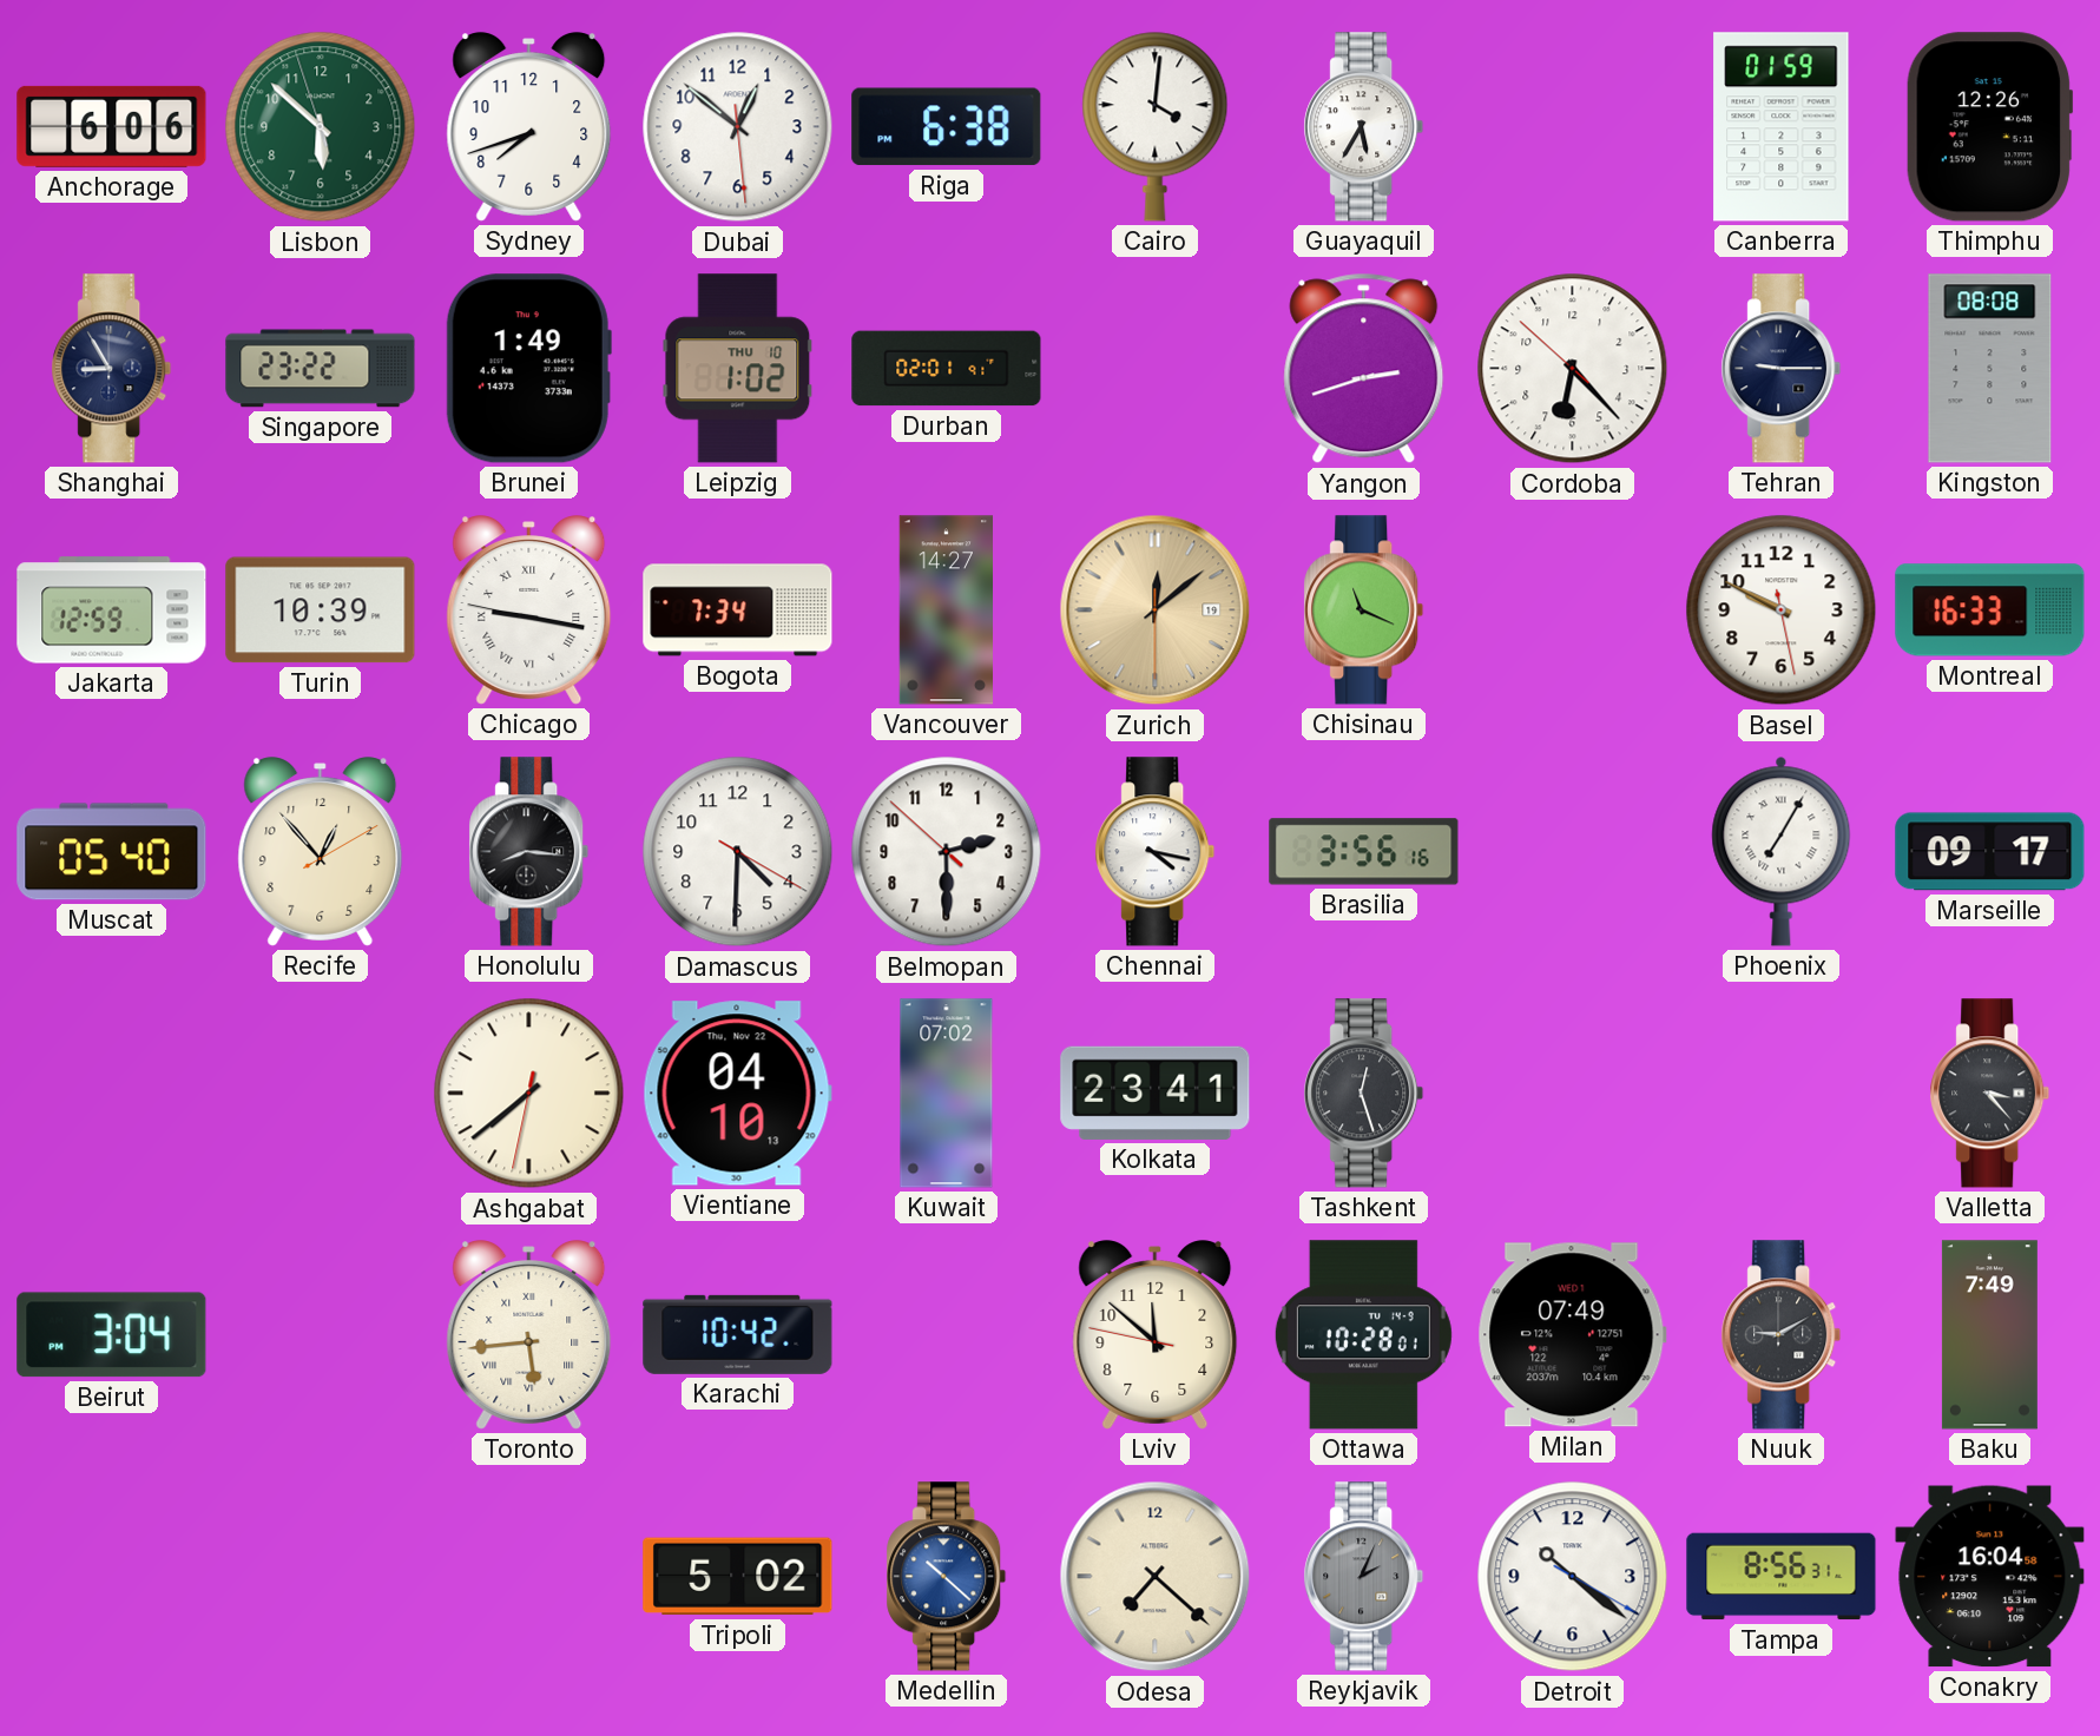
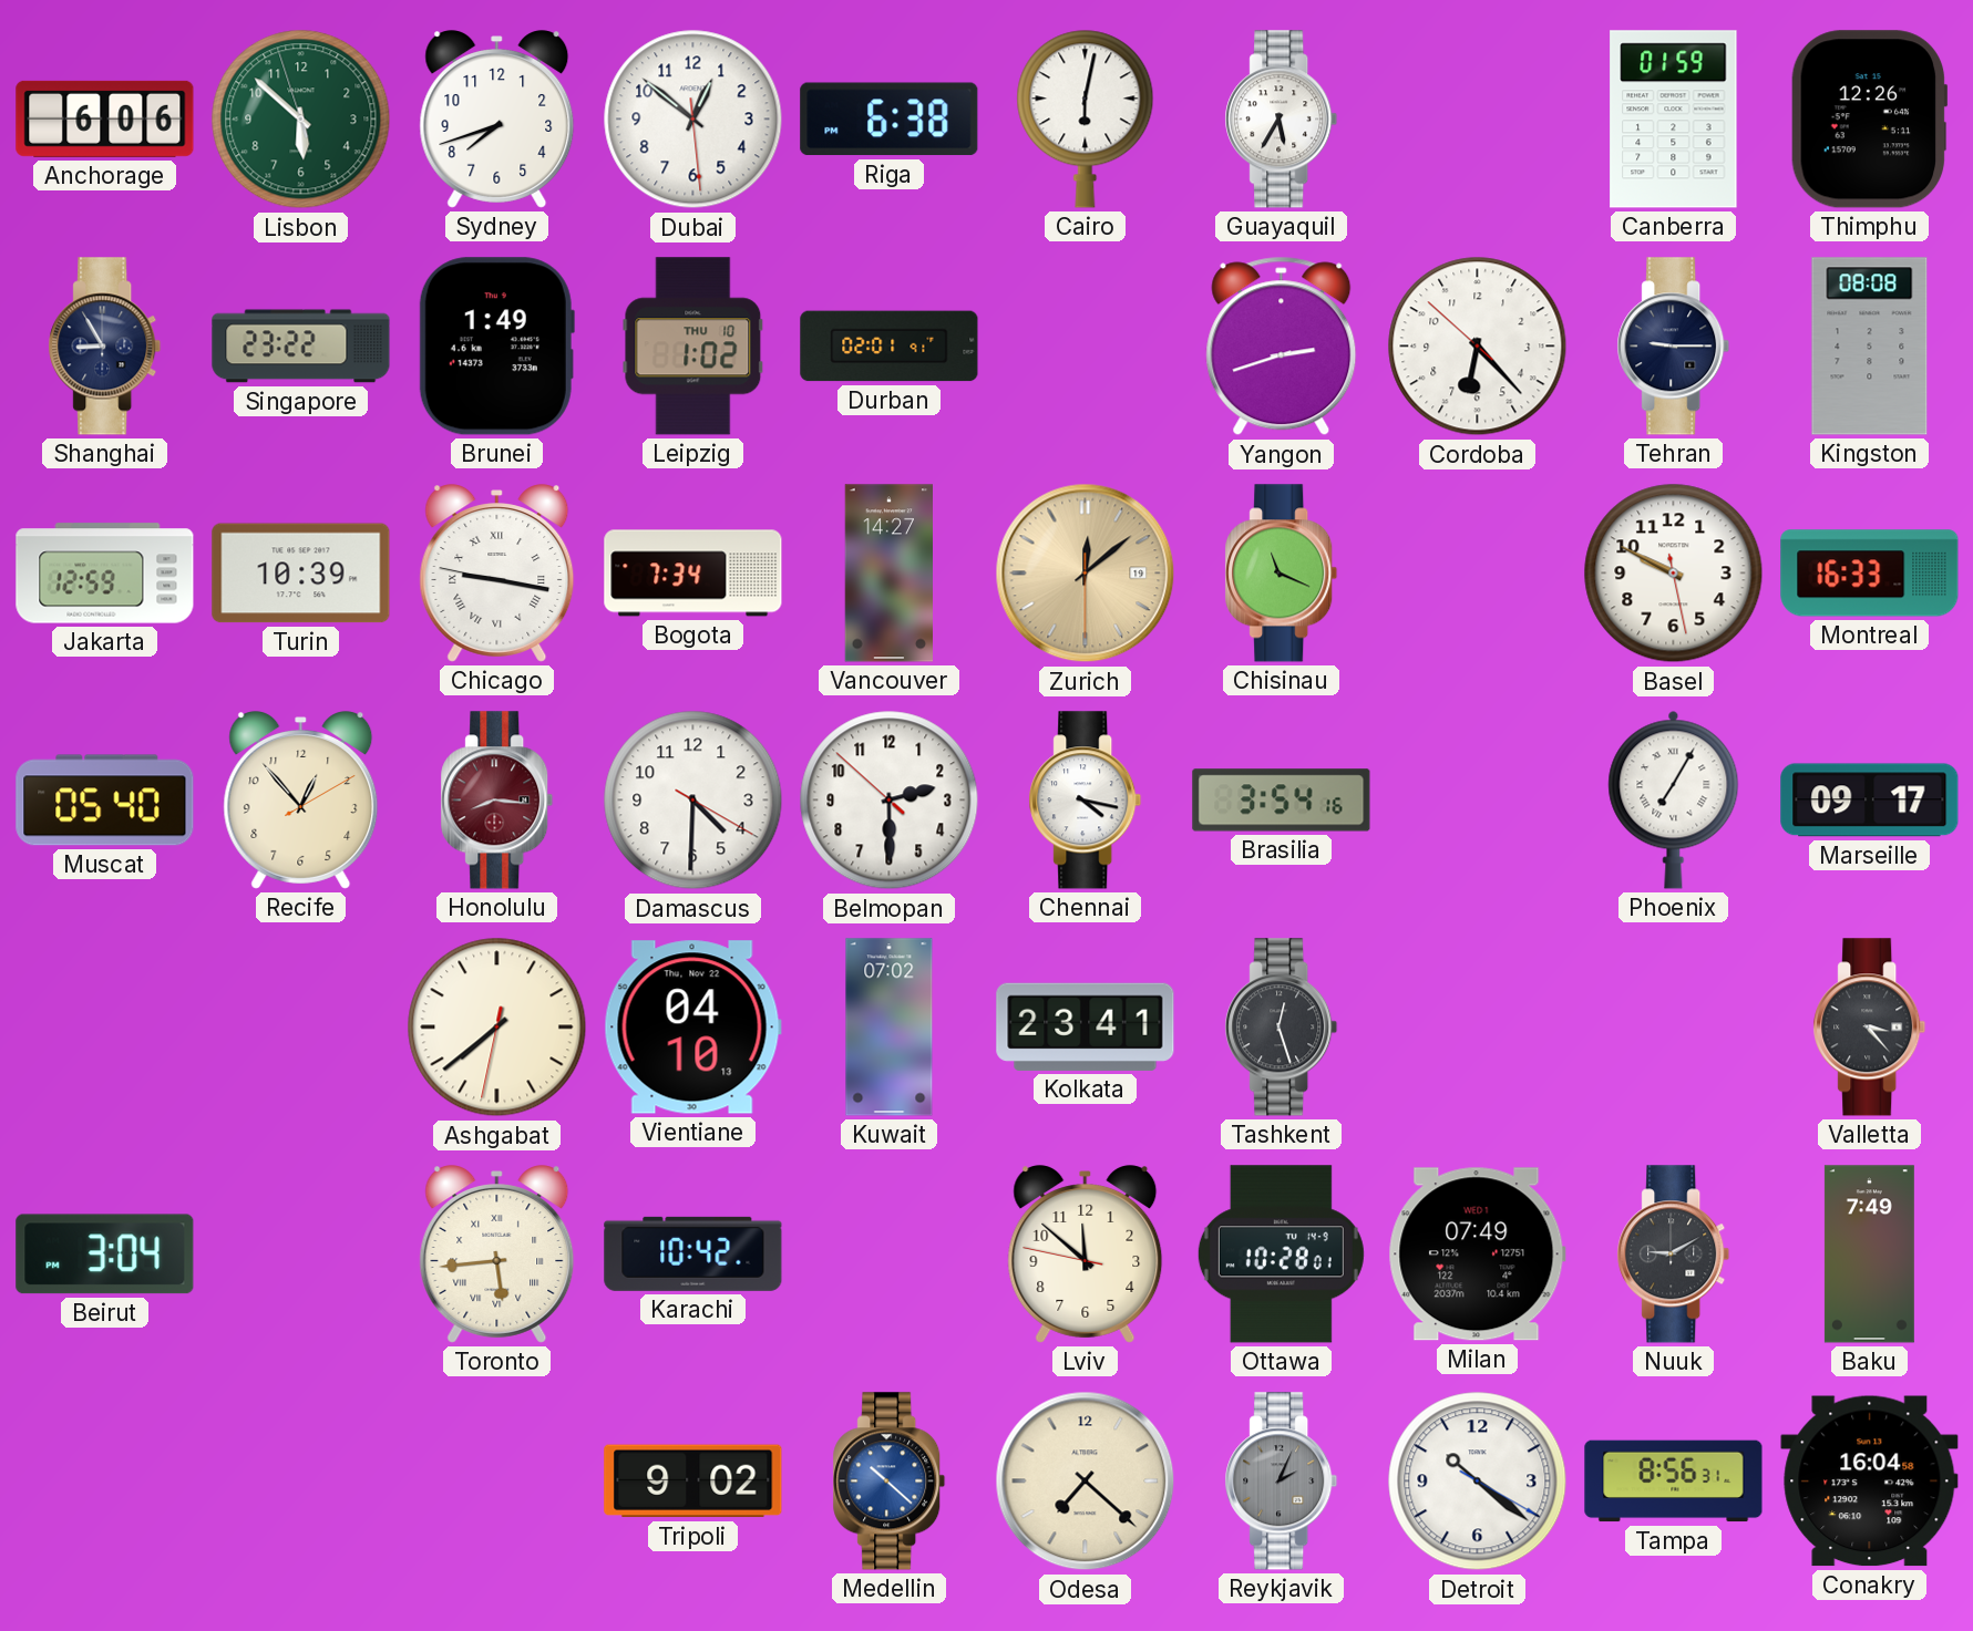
Cairo: 4:01 -> 6:02 (1086, 118)
Honolulu dial: black -> burgundy (497, 801)
Brasilia: 3:56 -> 3:54 (1282, 801)
Tripoli: 5:02 -> 9:02 (693, 1482)
